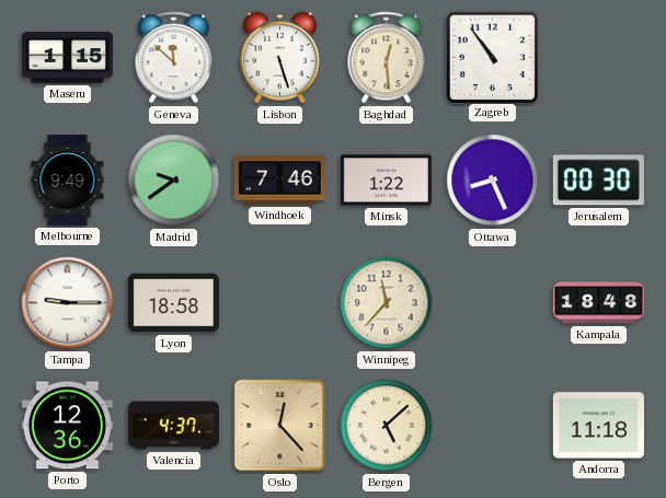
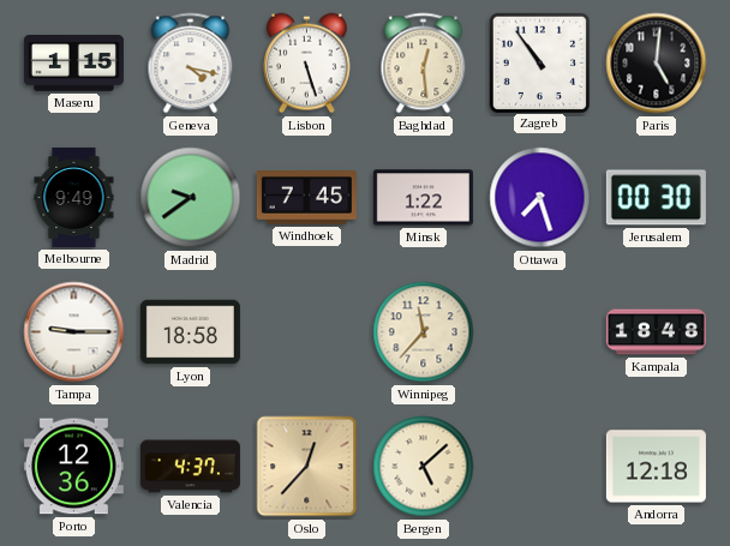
Geneva: 11:52 -> 4:17 (191, 64)
Paris: none -> 5:01 (657, 64)
Windhoek: 7:46 -> 7:45 (306, 198)
Ottawa: 8:26 -> 7:27 (540, 198)
Oslo: 12:23 -> 12:37 (307, 467)
Andorra: 11:18 -> 12:18 (656, 467)
